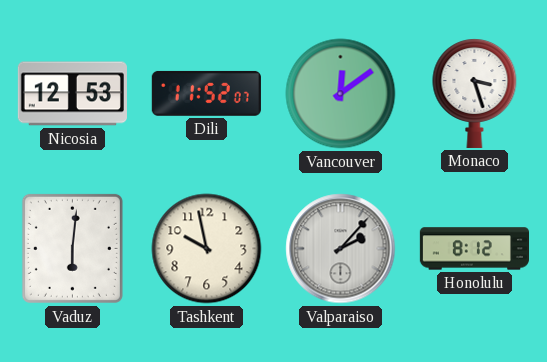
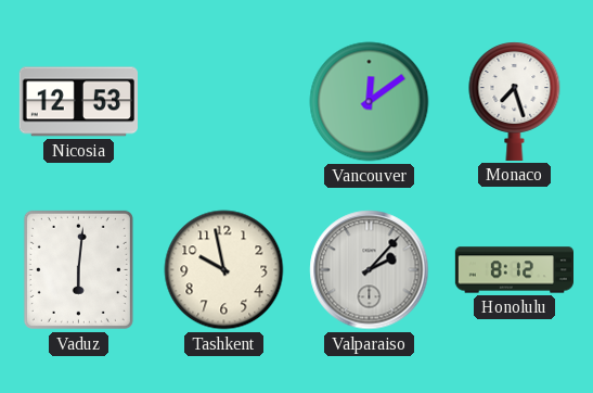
Dili: 11:52 -> none (206, 93)
Monaco: 3:27 -> 7:27 (515, 102)
